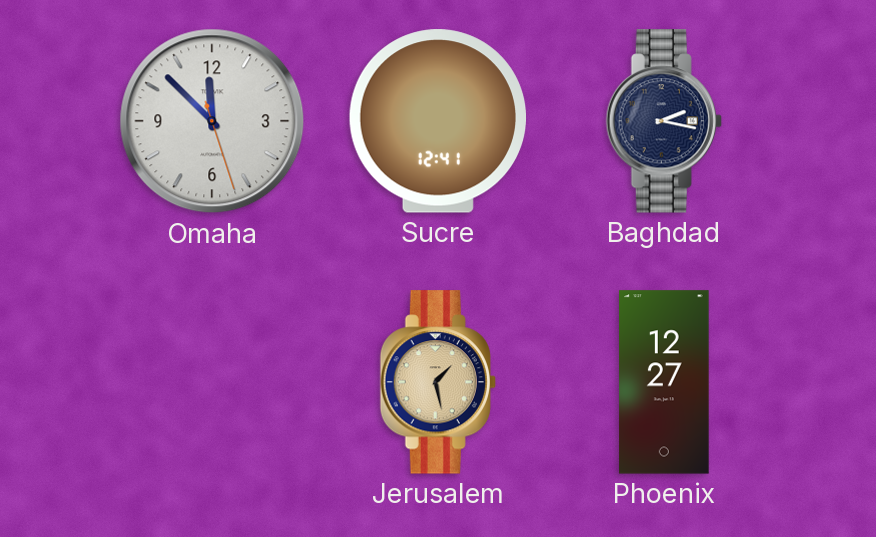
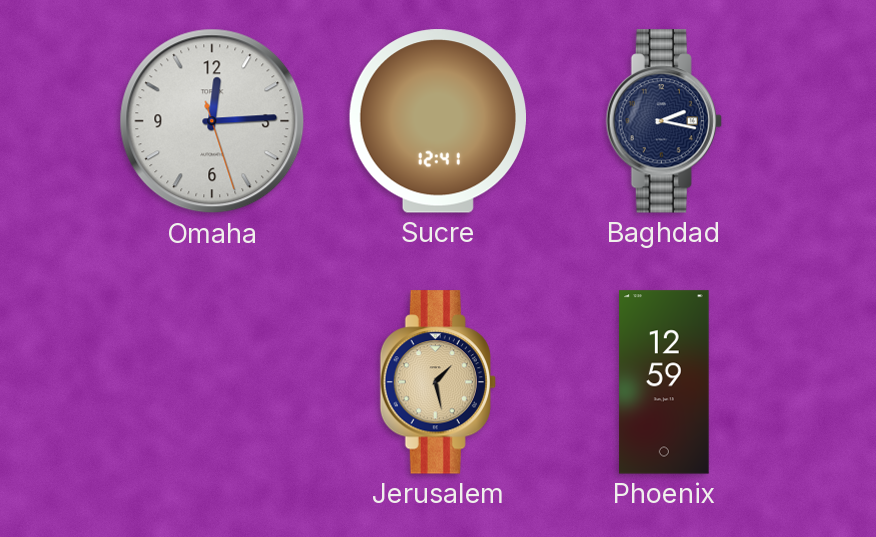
Omaha: 11:52 -> 12:14 (212, 121)
Phoenix: 12:27 -> 12:59 (664, 382)
